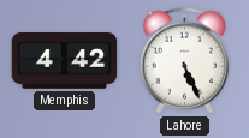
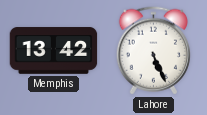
Memphis: 4:42 -> 13:42 (54, 51)
